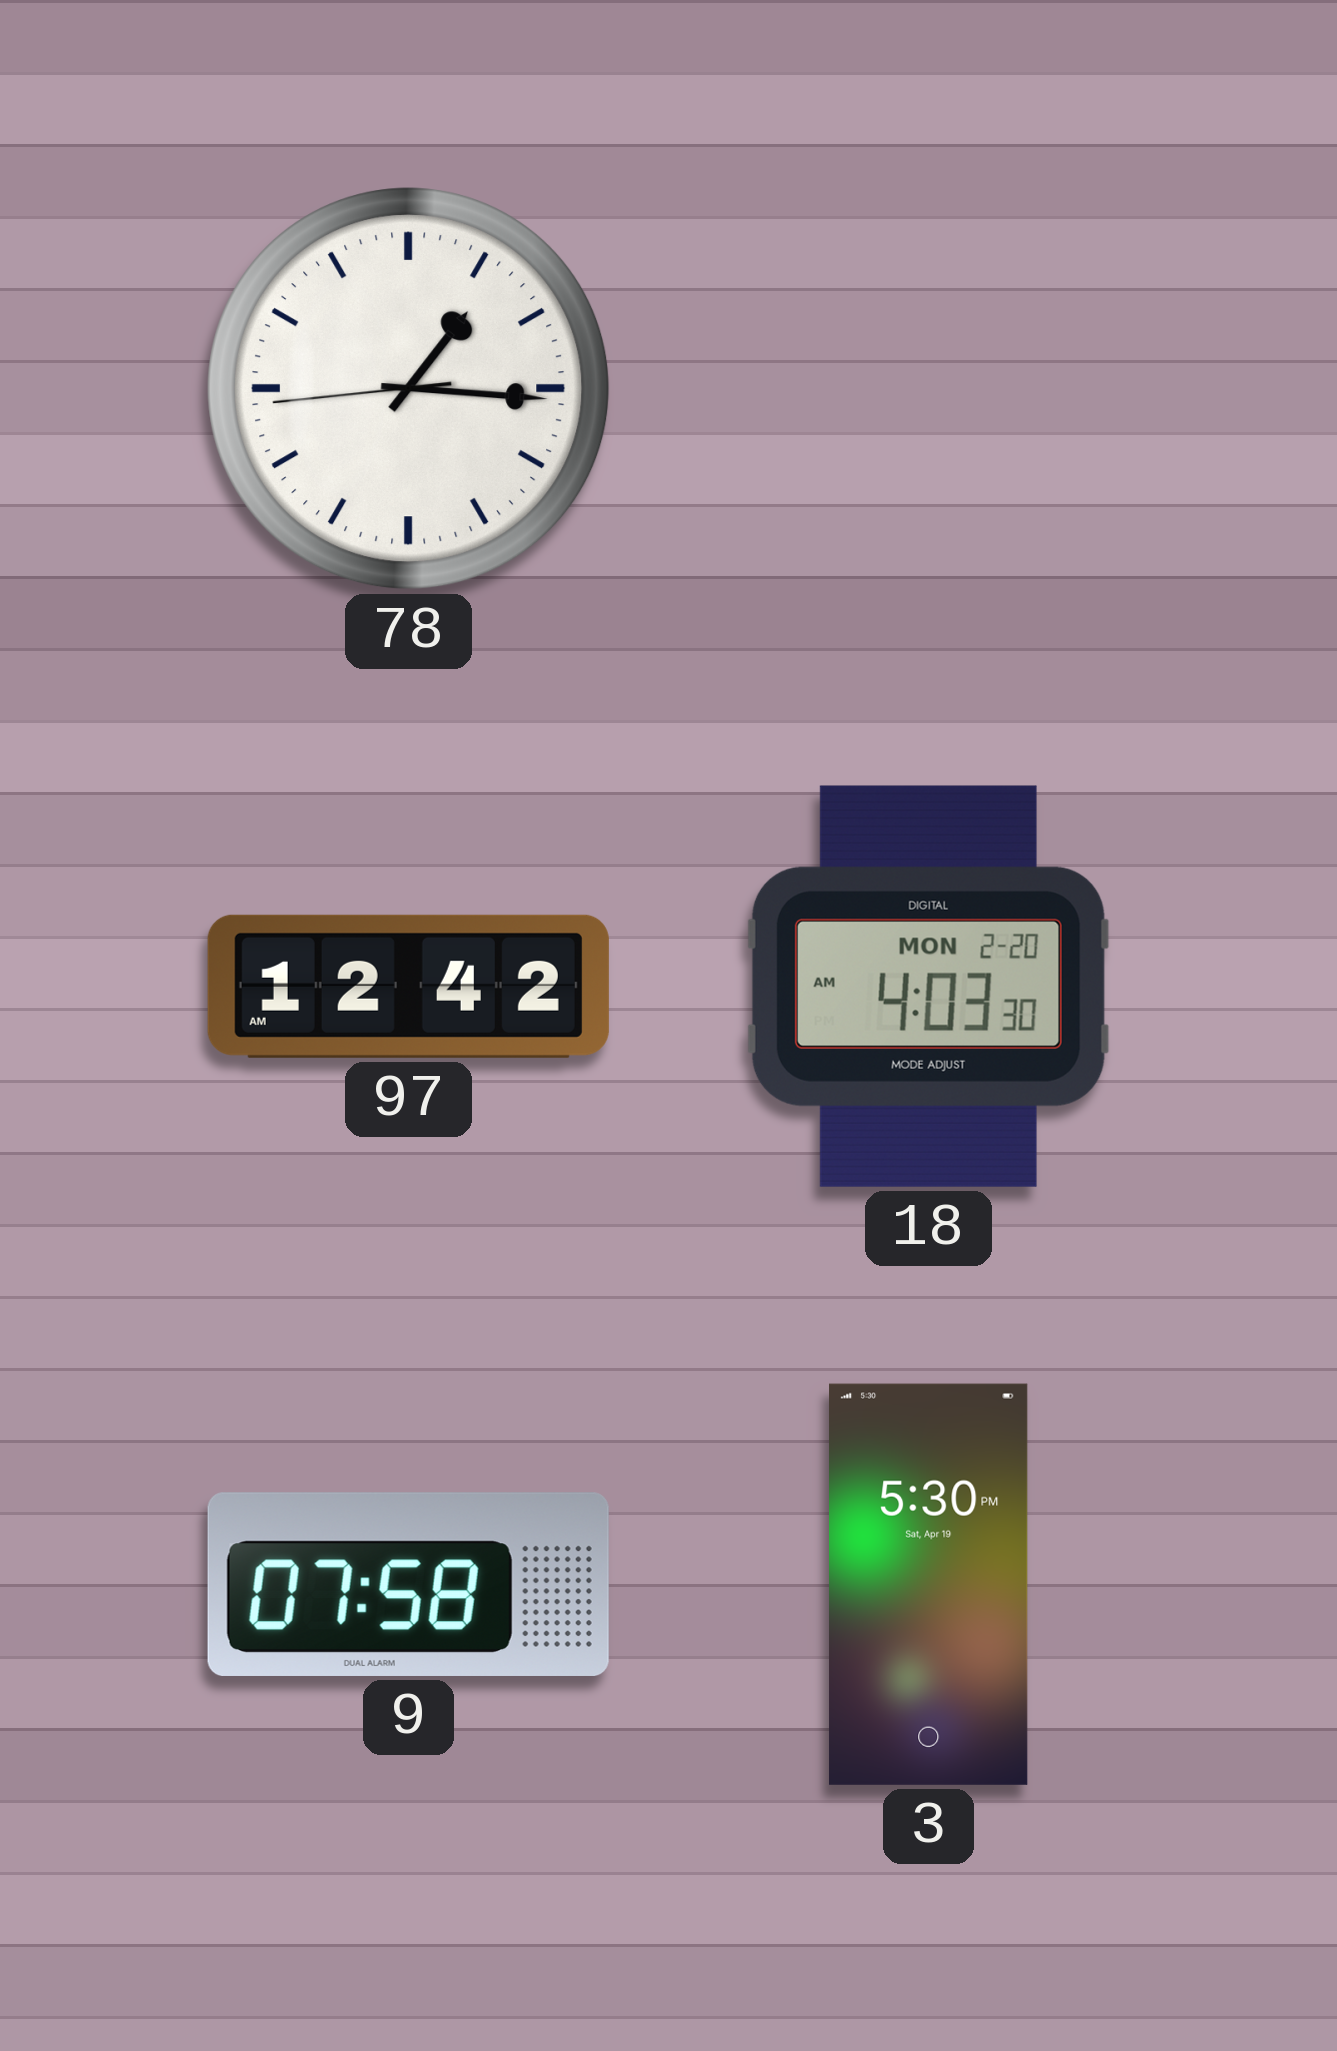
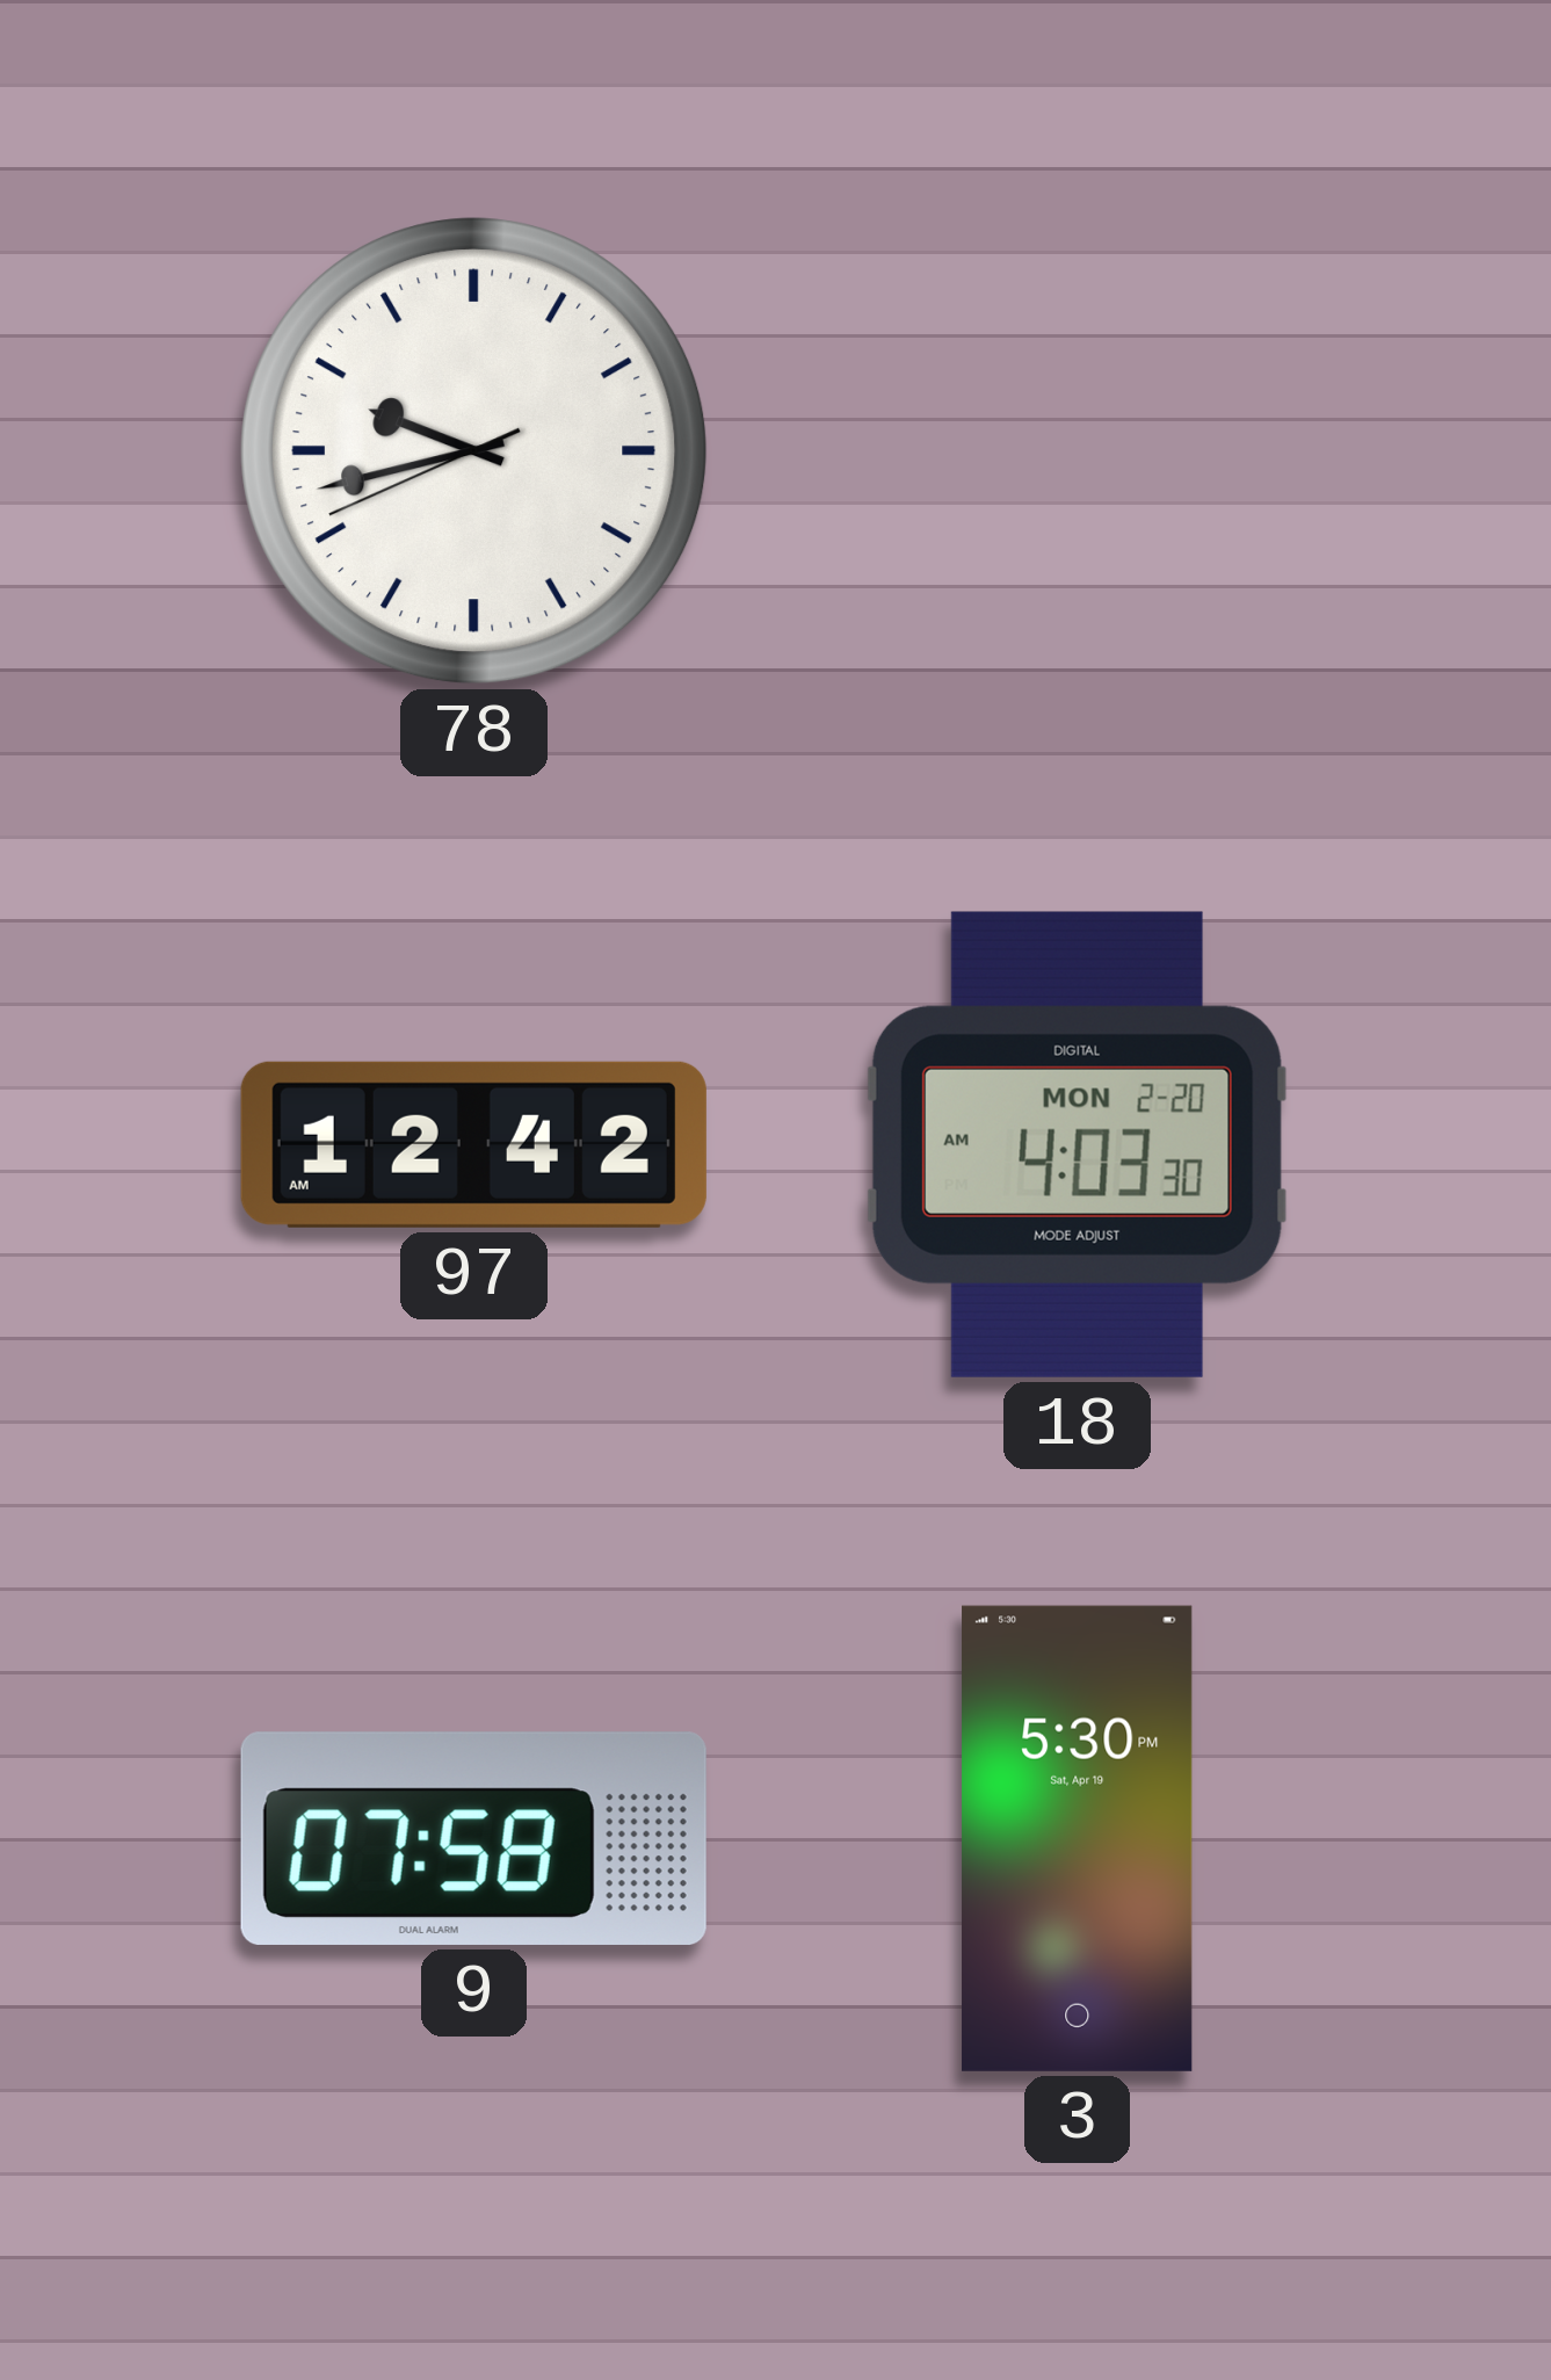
78: 1:15 -> 9:42 (474, 451)
